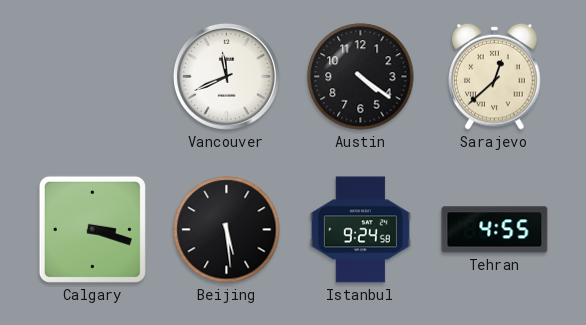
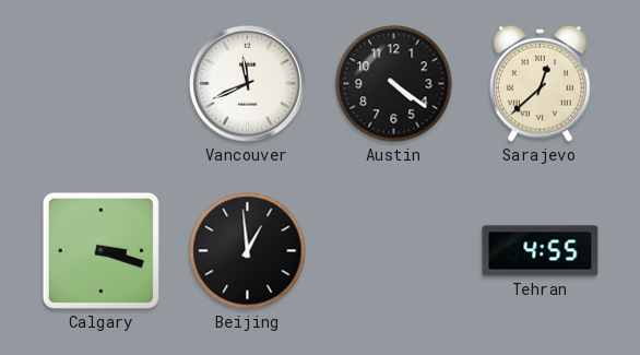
Beijing: 5:29 -> 12:59 (248, 251)
Istanbul: 9:24 -> none (360, 230)
